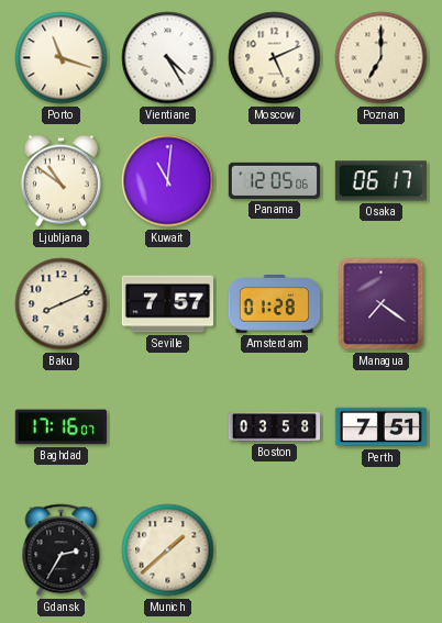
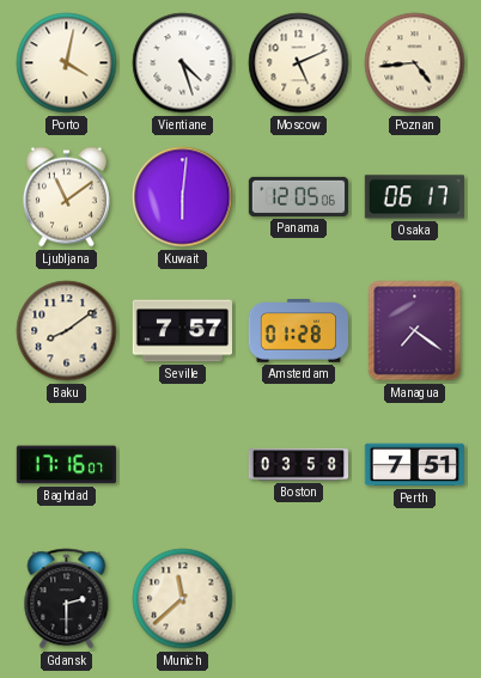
Porto: 11:18 -> 4:02 (67, 63)
Vientiane: 4:25 -> 4:27 (183, 63)
Poznan: 7:00 -> 4:44 (415, 63)
Ljubljana: 10:51 -> 11:09 (66, 197)
Kuwait: 11:01 -> 6:01 (183, 197)
Baku: 8:11 -> 8:09 (67, 331)
Gdansk: 2:35 -> 2:30 (67, 599)
Munich: 1:38 -> 11:38 (183, 599)
